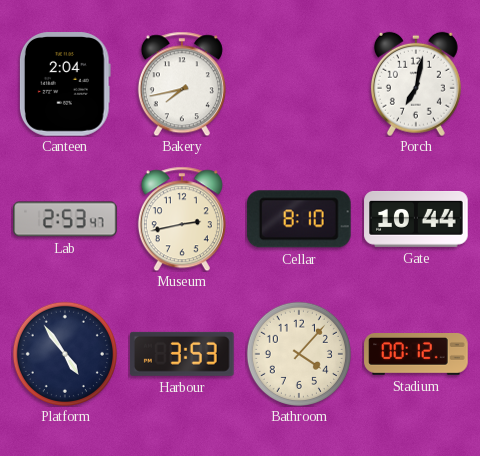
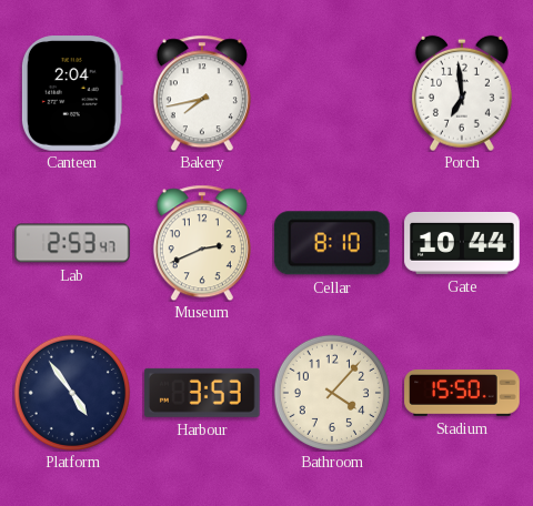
Porch: 7:02 -> 6:59 (462, 93)
Museum: 2:43 -> 2:41 (202, 243)
Stadium: 00:12 -> 15:50 (462, 394)
